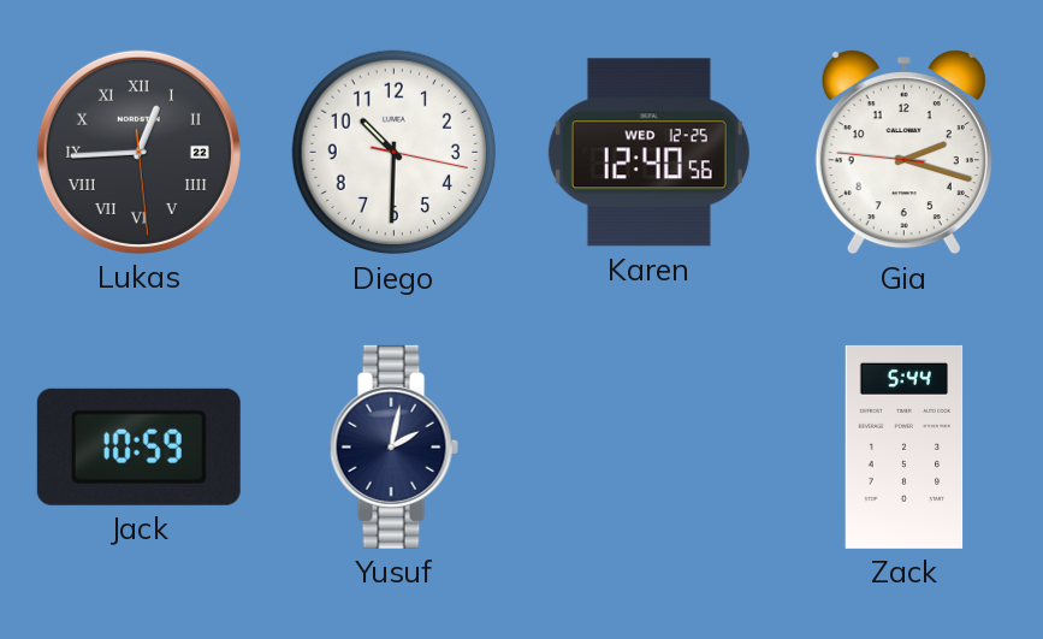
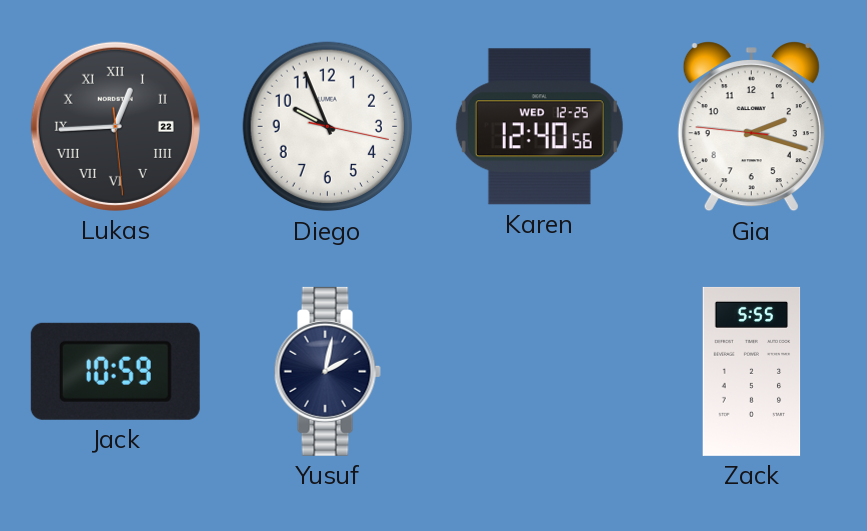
Diego: 10:30 -> 9:56 (328, 127)
Zack: 5:44 -> 5:55 (752, 371)
